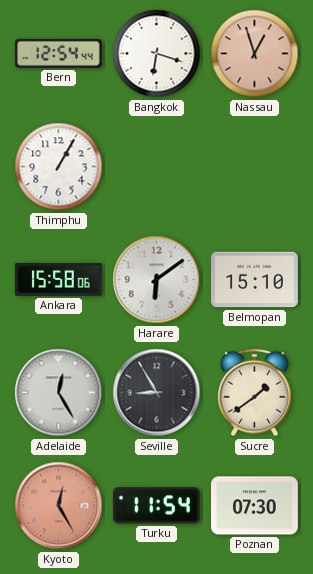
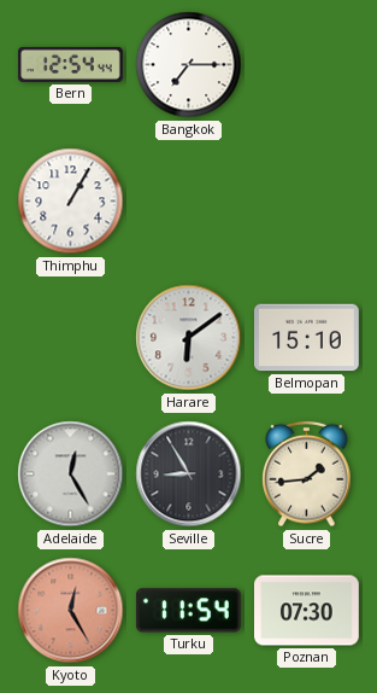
Bangkok: 6:18 -> 7:15 (189, 65)
Nassau: 12:57 -> none (255, 54)
Ankara: 15:58 -> none (59, 279)
Sucre: 1:39 -> 1:44 (307, 474)
